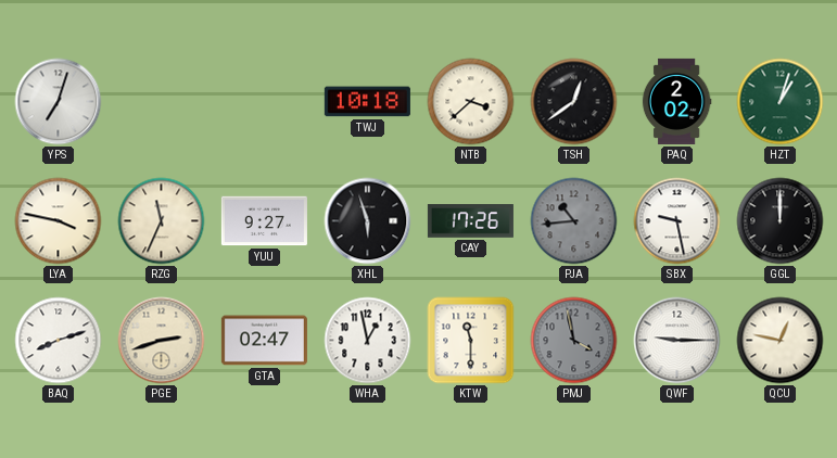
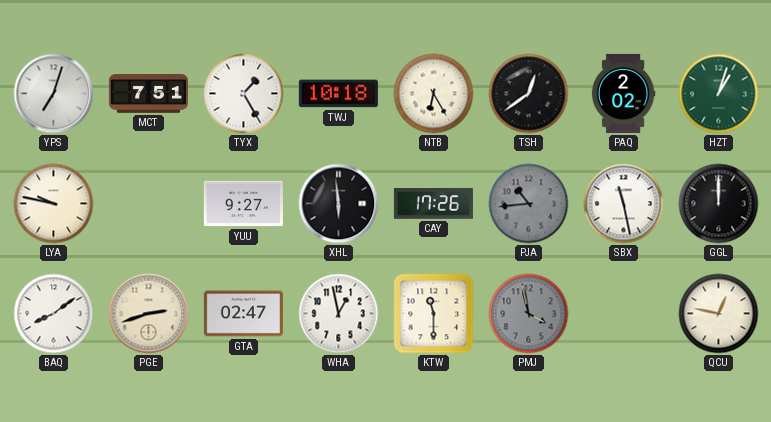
MCT: none -> 7:51 (148, 94)
TYX: none -> 1:25 (244, 94)
NTB: 3:38 -> 6:25 (434, 94)
LYA: 3:47 -> 9:47 (54, 204)
RZG: 11:34 -> none (162, 221)
XHL: 5:57 -> 5:59 (339, 204)
SBX: 9:28 -> 11:28 (624, 204)
BAQ: 8:12 -> 8:09 (54, 314)
QWF: 9:15 -> none (677, 341)
